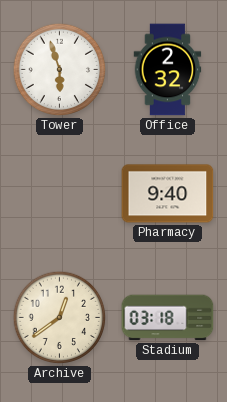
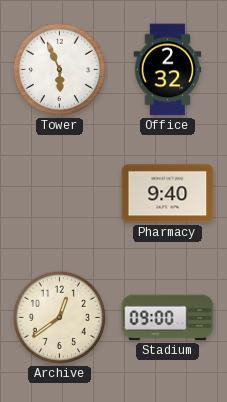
Tower: 5:57 -> 5:56 (60, 70)
Stadium: 03:18 -> 09:00 (168, 318)
